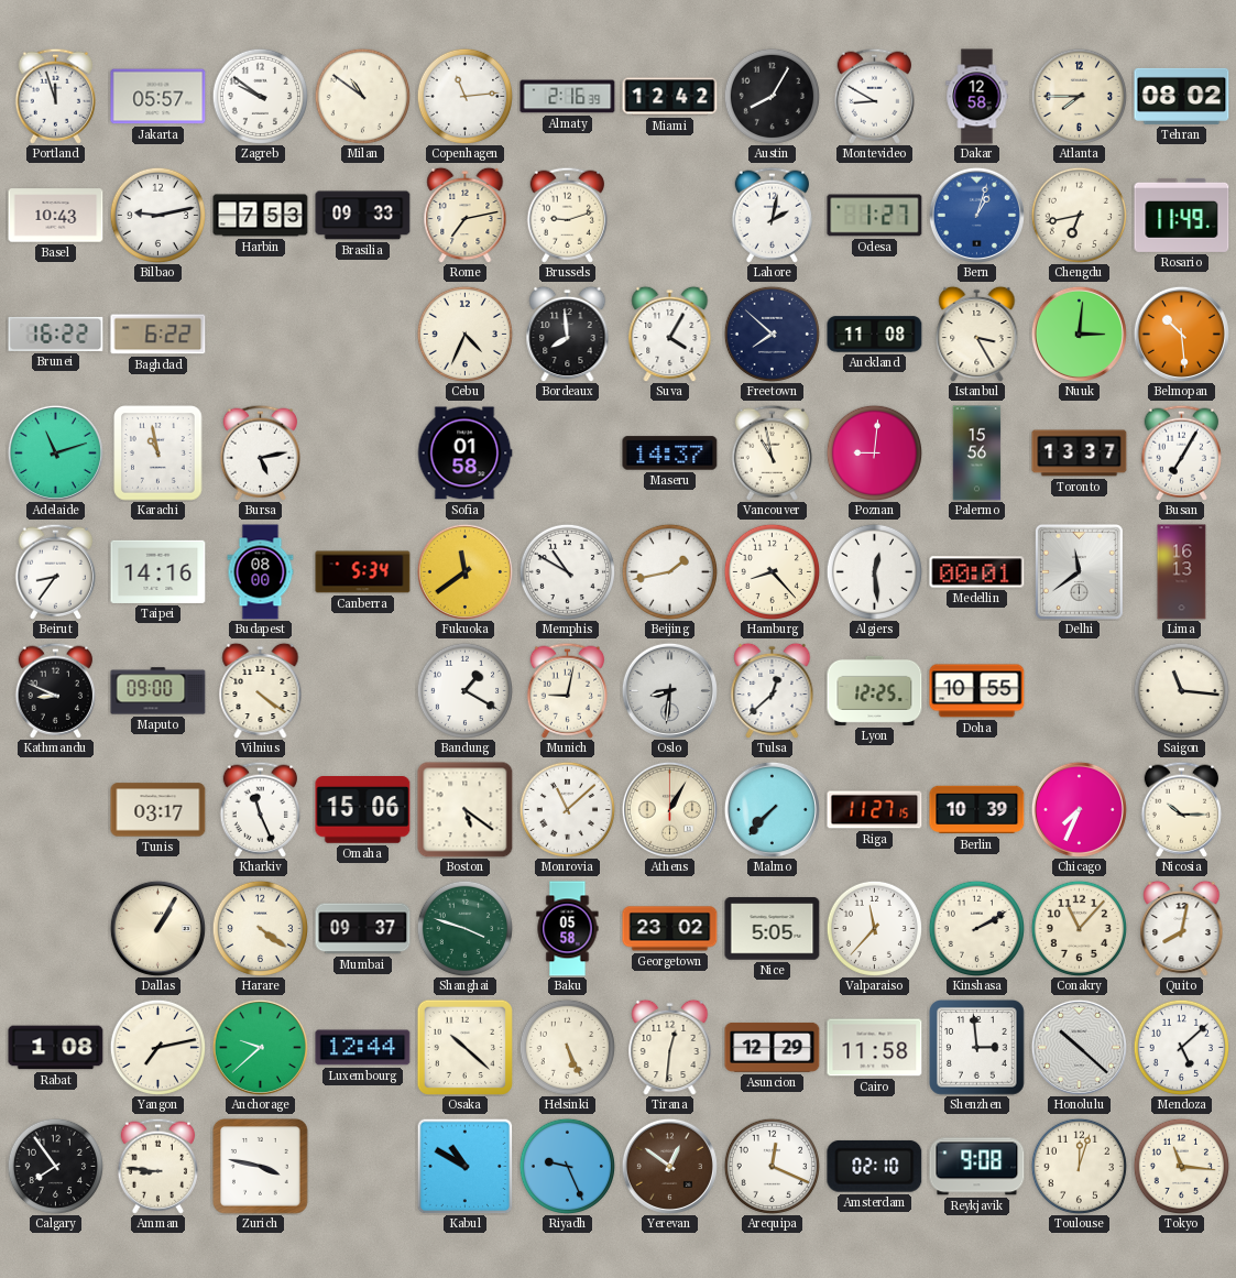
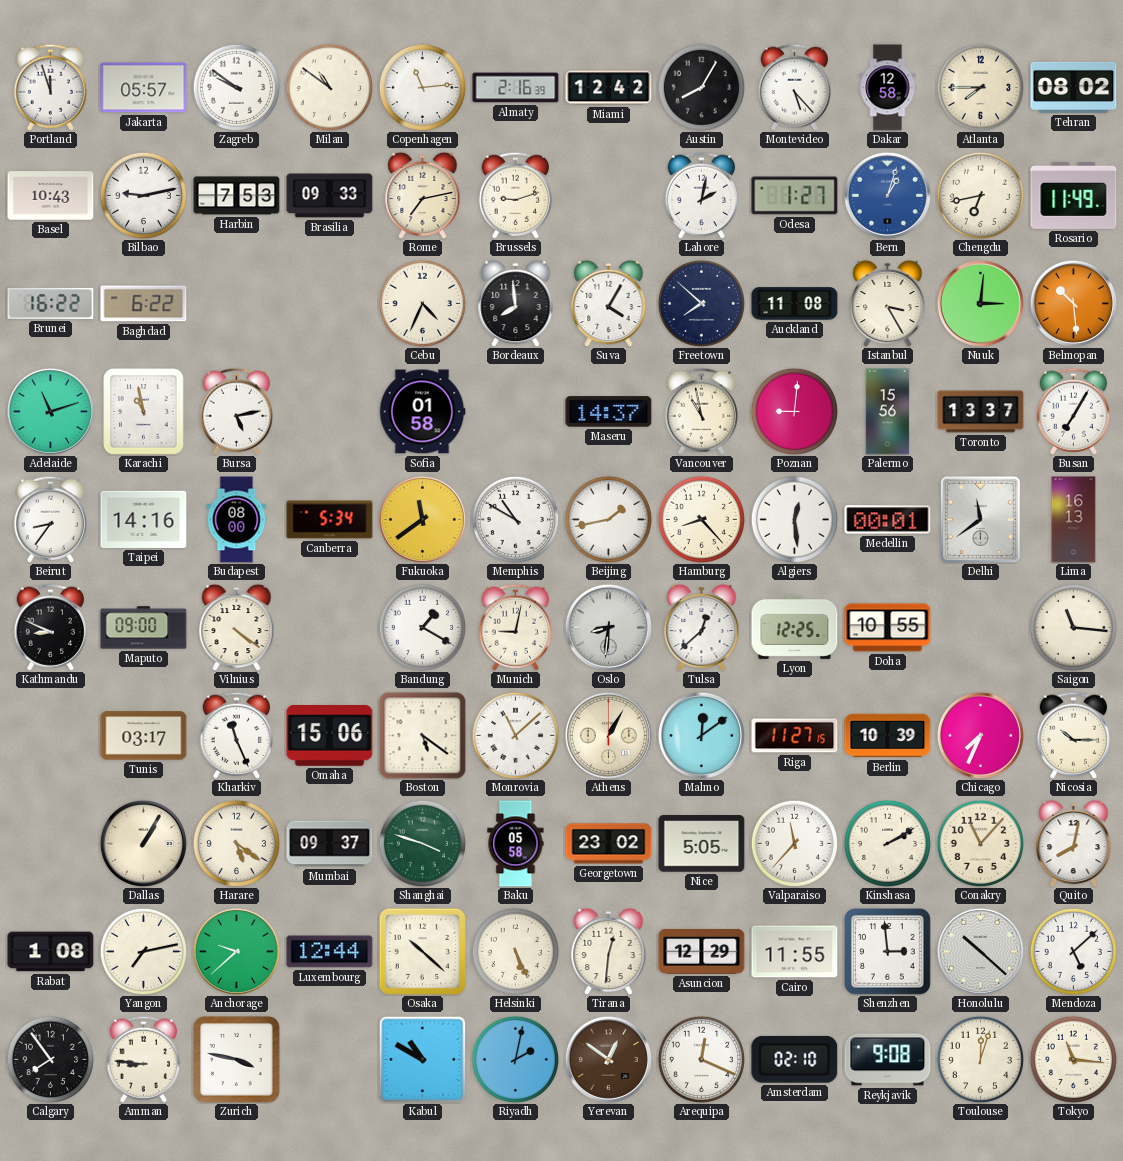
Montevideo: 8:50 -> 5:23 (794, 87)
Malmo: 7:37 -> 12:09 (701, 735)
Harare: 4:21 -> 5:21 (236, 843)
Cairo: 11:58 -> 11:55 (795, 952)
Riyadh: 9:26 -> 2:02 (515, 1059)
